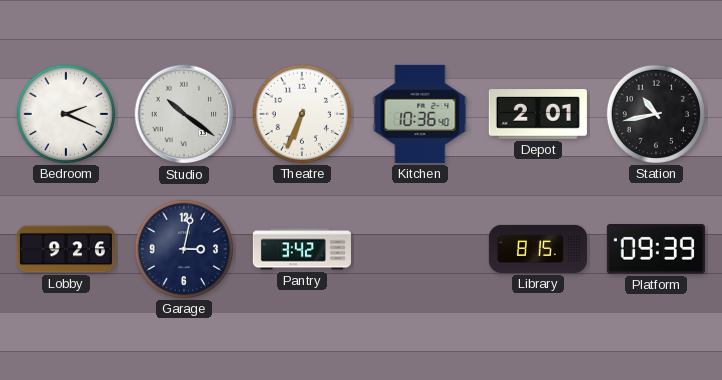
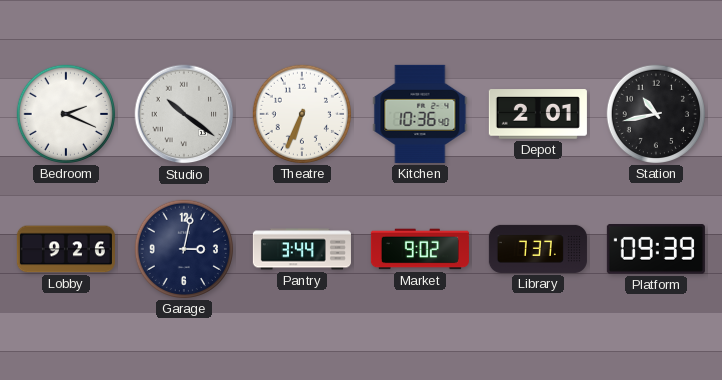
Pantry: 3:42 -> 3:44 (302, 249)
Market: none -> 9:02 (420, 249)
Library: 8:15 -> 7:37 (538, 249)
